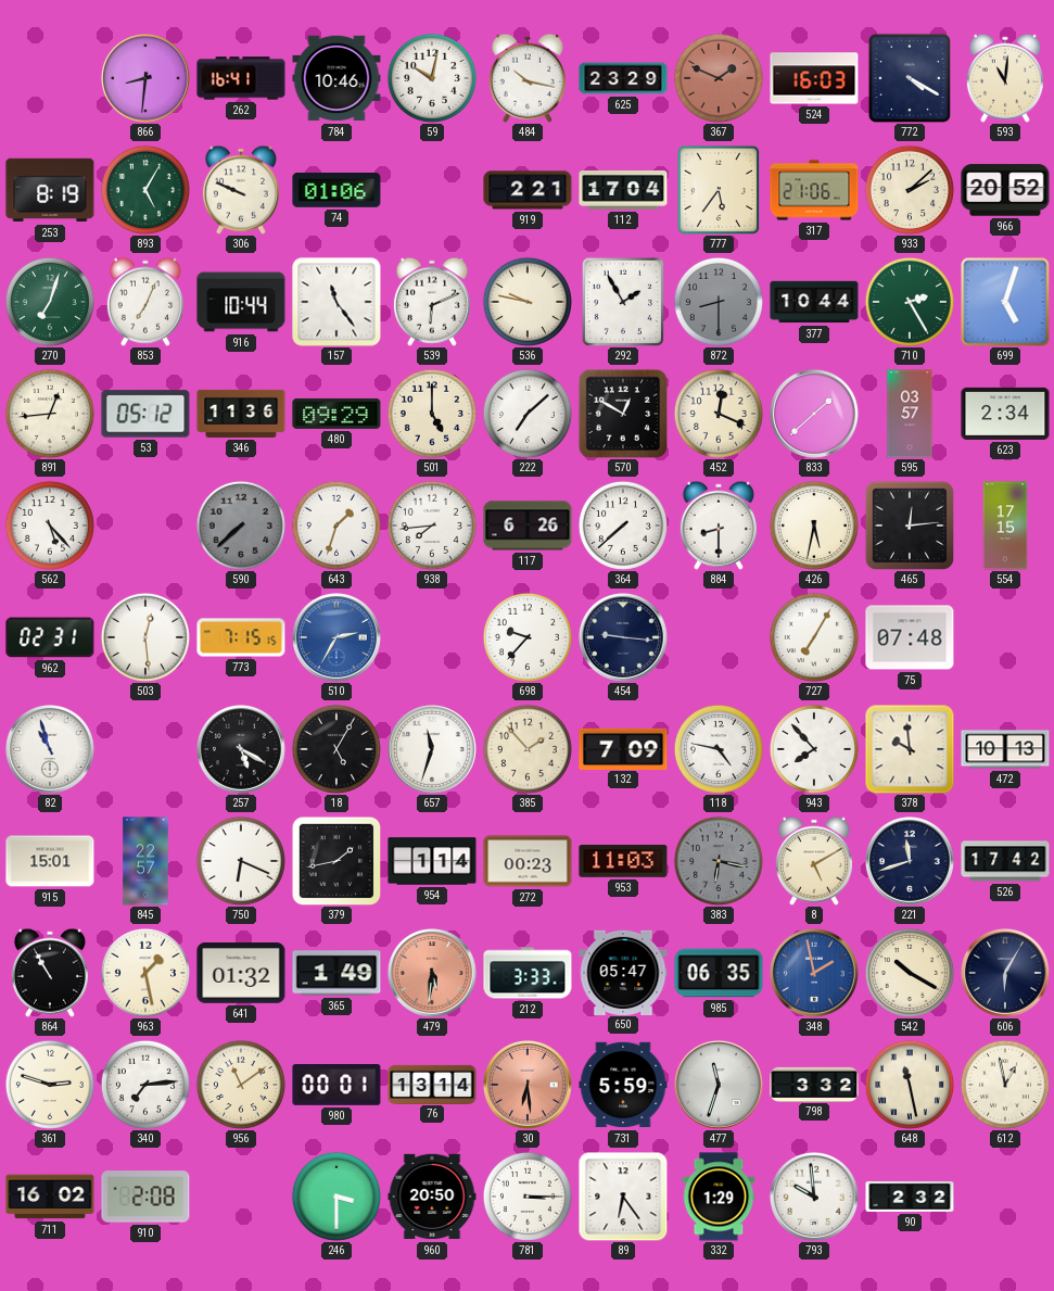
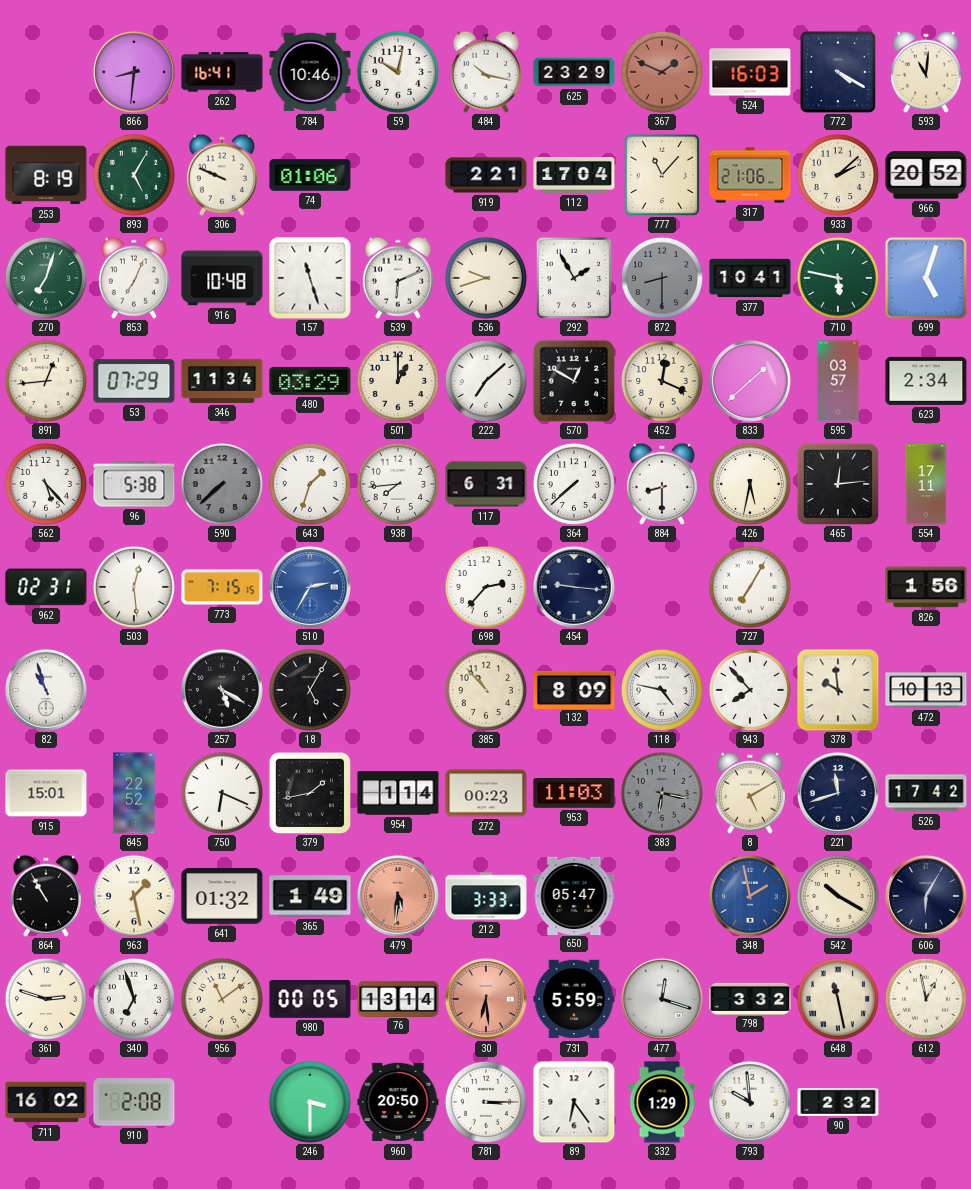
777: 5:36 -> 11:07 (662, 174)
916: 10:44 -> 10:48 (222, 278)
157: 11:24 -> 11:27 (310, 278)
536: 9:47 -> 9:42 (486, 278)
377: 10:44 -> 10:41 (750, 278)
710: 2:25 -> 5:47 (838, 278)
53: 05:12 -> 07:29 (134, 381)
346: 11:36 -> 11:34 (222, 381)
480: 09:29 -> 03:29 (310, 381)
501: 5:00 -> 1:00 (398, 381)
96: none -> 5:38 (134, 484)
117: 6:26 -> 6:31 (486, 484)
554: 17:15 -> 17:11 (926, 484)
698: 9:37 -> 2:37 (486, 587)
75: 07:48 -> none (910, 637)
826: none -> 1:56 (926, 587)
657: 11:33 -> none (432, 749)
385: 1:53 -> 10:53 (486, 690)
132: 7:09 -> 8:09 (574, 689)
845: 22:57 -> 22:52 (134, 793)
985: 06:35 -> none (719, 973)
340: 7:14 -> 6:57 (134, 999)
980: 00:01 -> 00:05 (310, 1000)
477: 11:33 -> 12:18 (662, 999)
